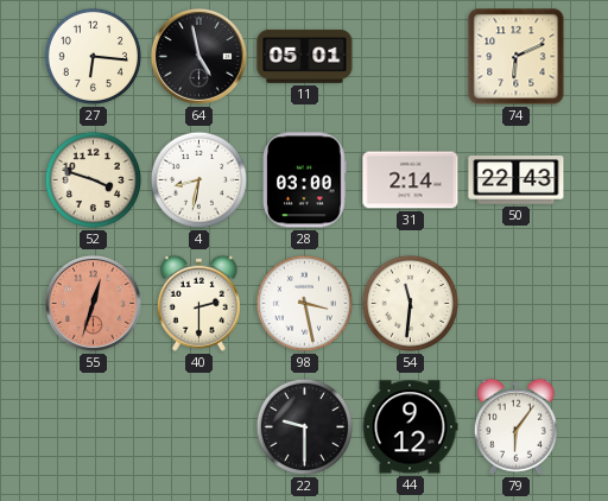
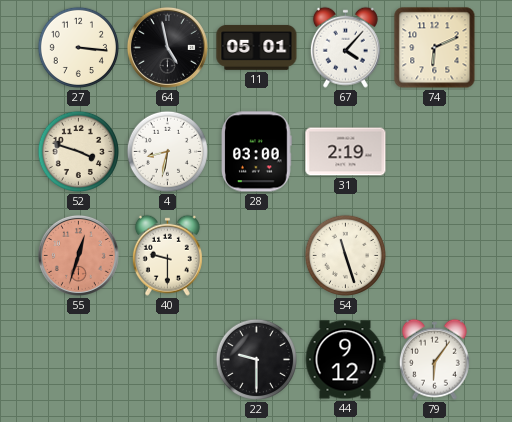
27: 6:16 -> 3:16 (78, 47)
67: none -> 4:07 (345, 47)
31: 2:14 -> 2:19 (346, 152)
50: 22:43 -> none (517, 180)
40: 2:30 -> 9:30 (167, 255)
98: 3:28 -> none (304, 303)
54: 11:31 -> 11:27 (345, 255)
